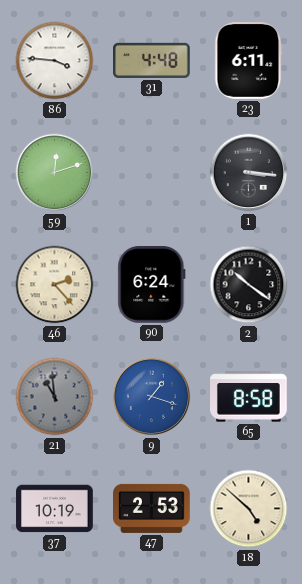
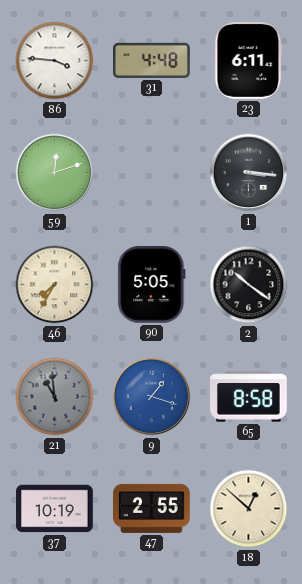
46: 2:23 -> 7:35 (55, 285)
90: 6:24 -> 5:05 (152, 285)
47: 2:53 -> 2:55 (152, 508)
18: 4:52 -> 12:52 (249, 509)
